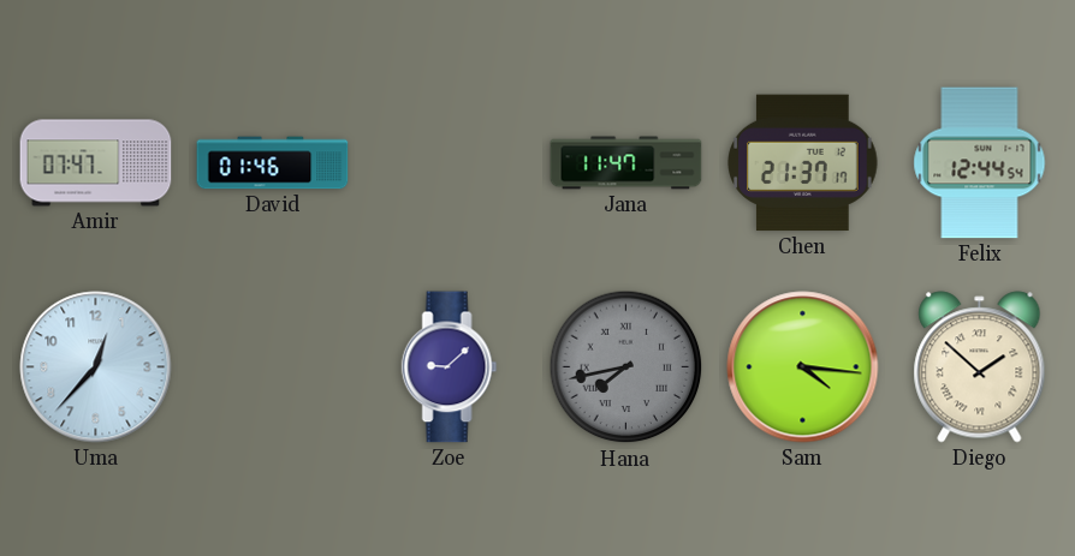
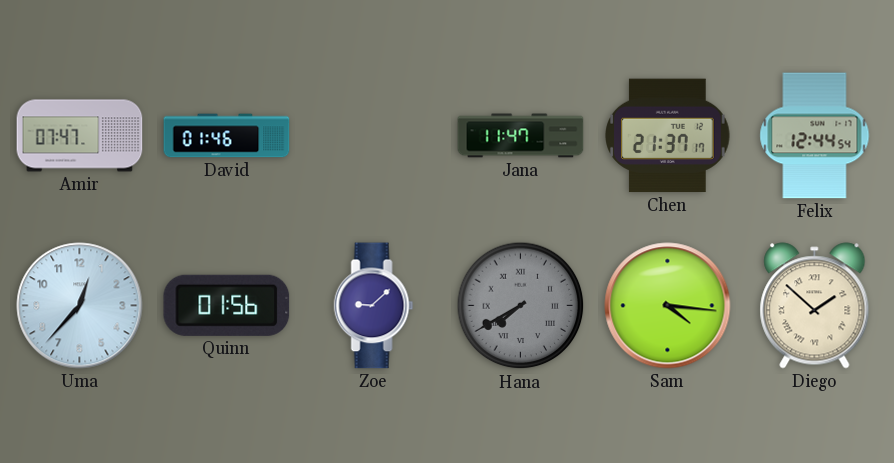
Quinn: none -> 01:56 (227, 305)
Hana: 7:43 -> 7:40 (521, 306)
